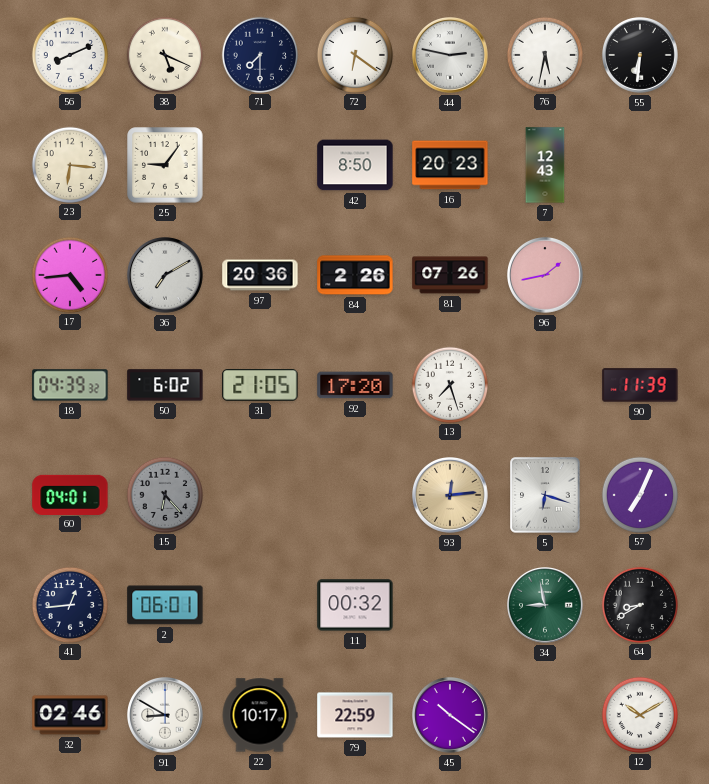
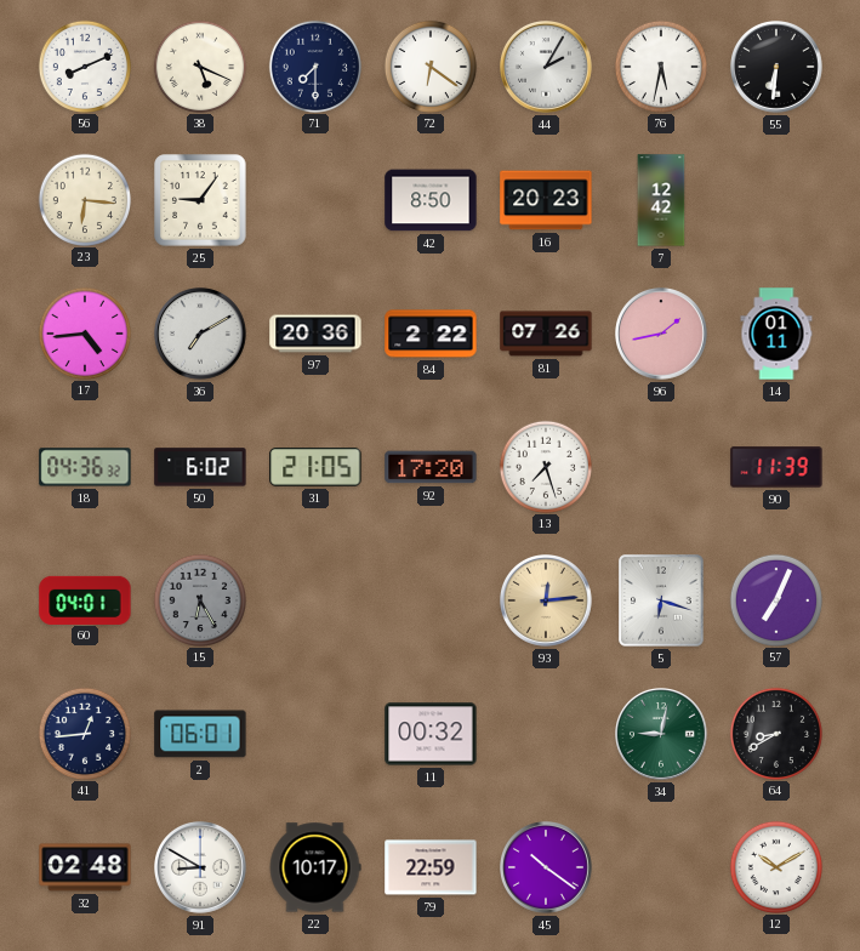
44: 2:47 -> 2:05 (547, 68)
7: 12:43 -> 12:42 (661, 200)
84: 2:26 -> 2:22 (431, 334)
14: none -> 01:11 (776, 334)
18: 04:39 -> 04:36 (85, 467)
15: 6:23 -> 6:25 (199, 599)
34: 8:58 -> 9:02 (662, 735)
32: 02:46 -> 02:48 (85, 867)
